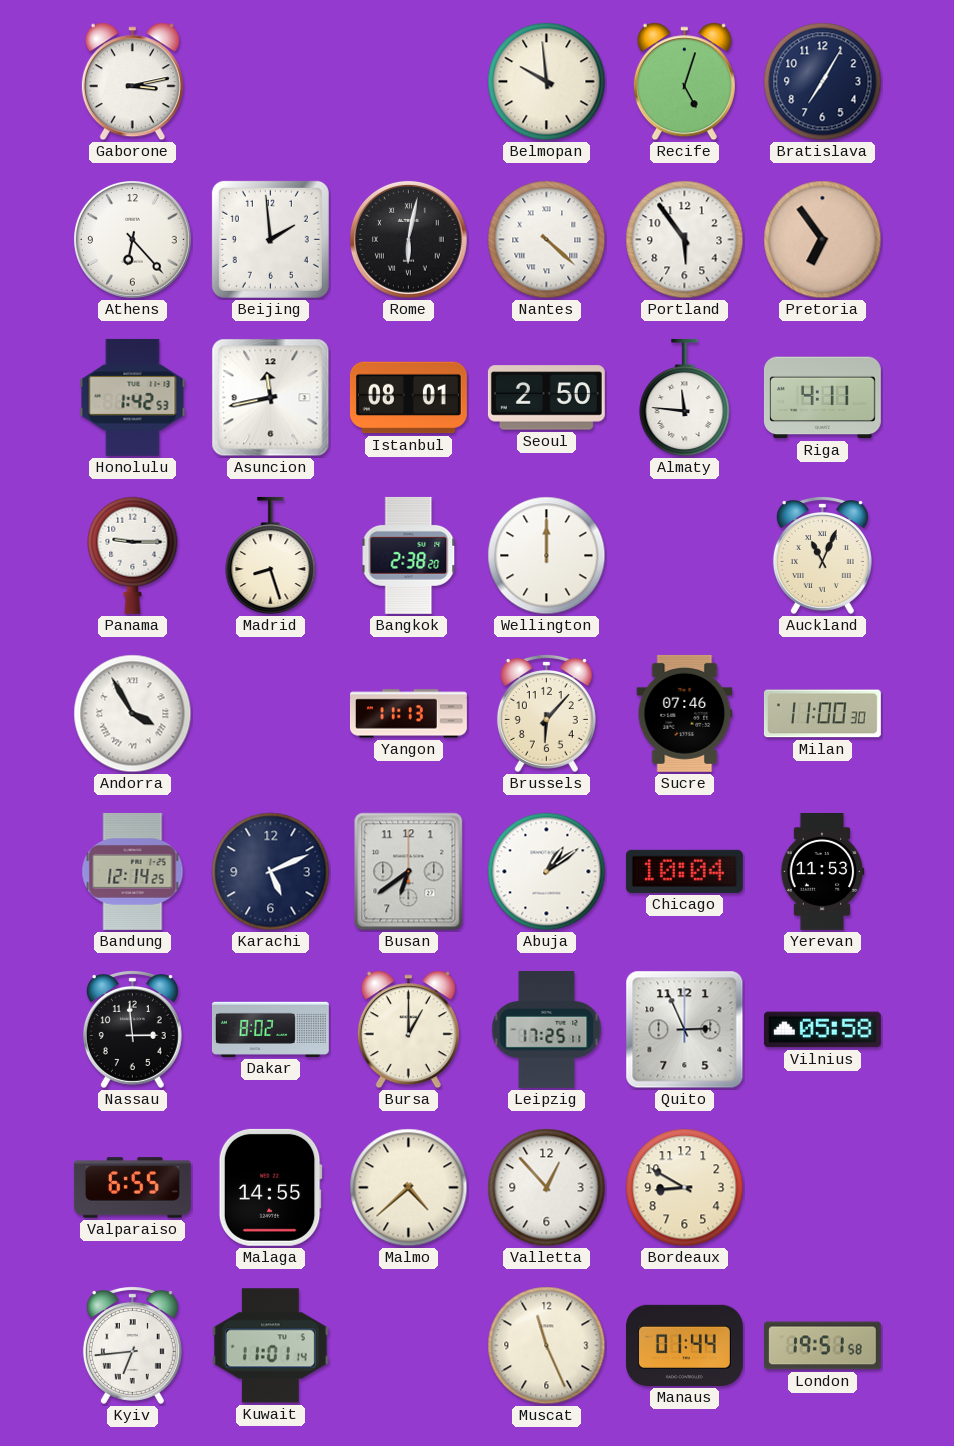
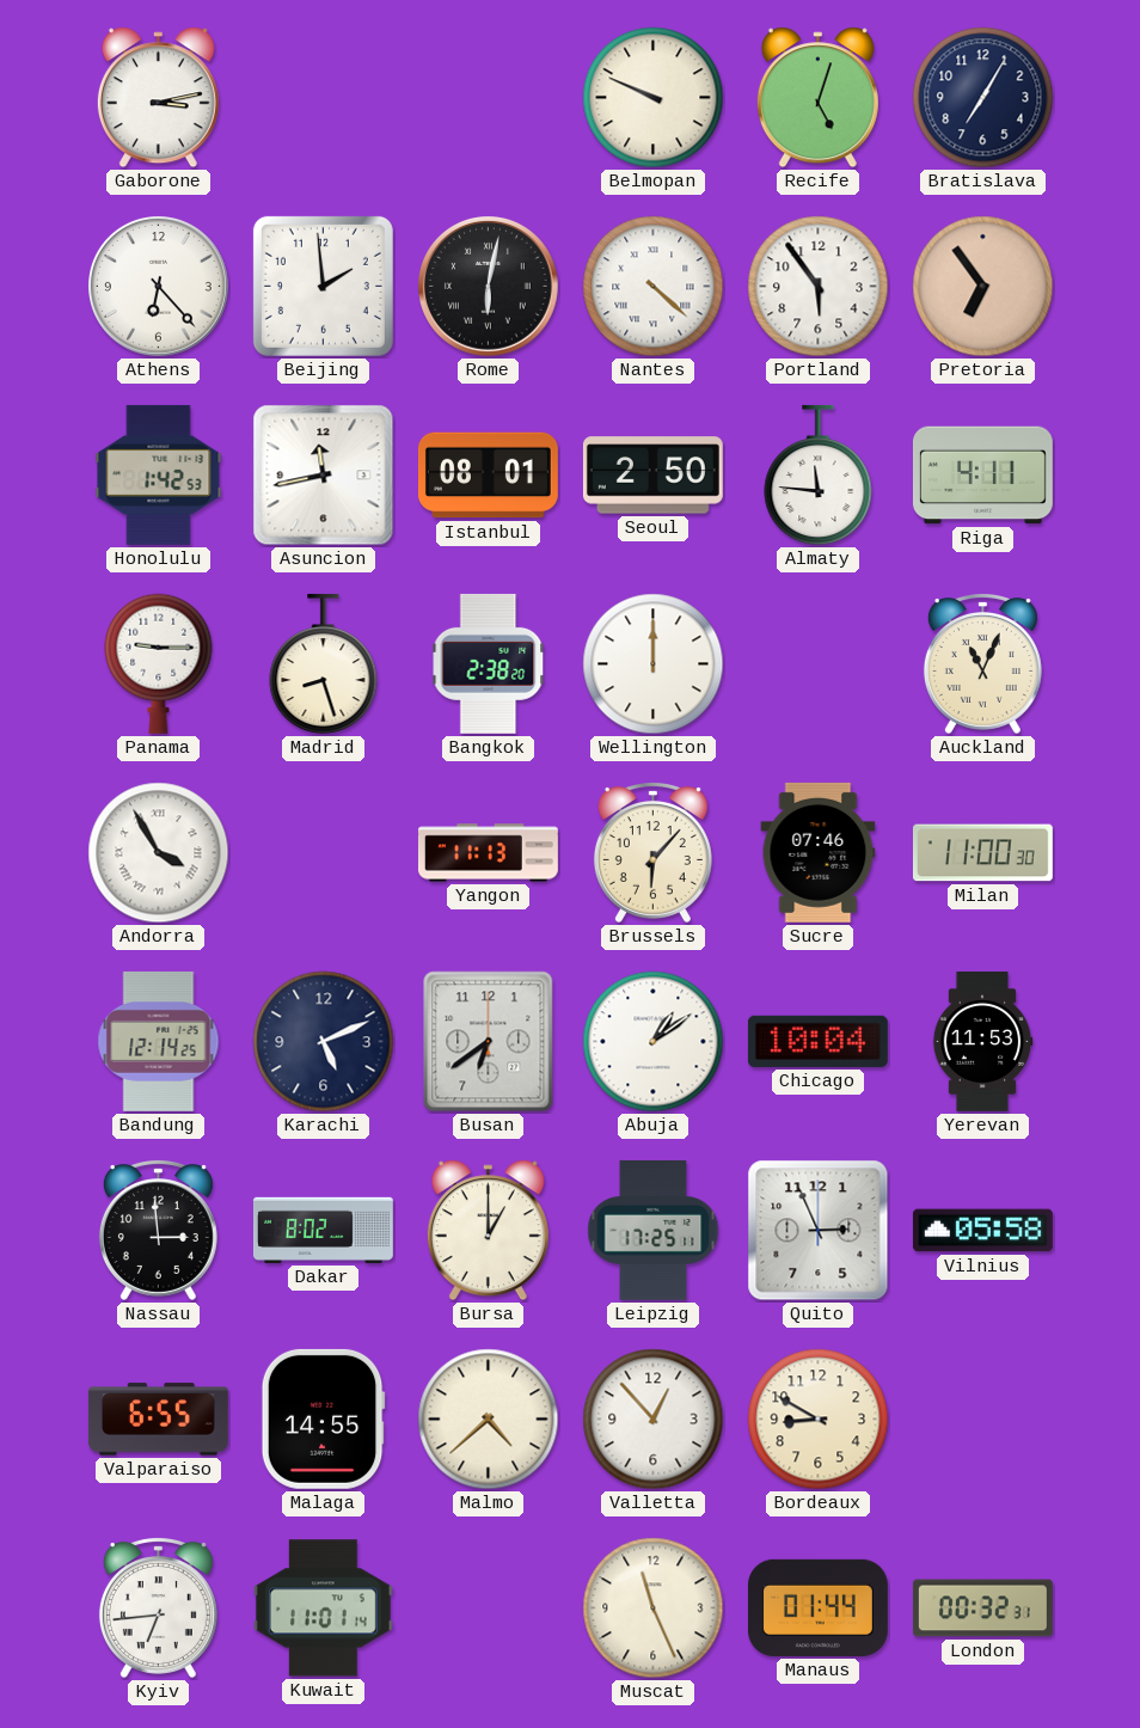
Belmopan: 9:59 -> 9:49 (654, 98)
London: 19:51 -> 00:32 (982, 1608)
